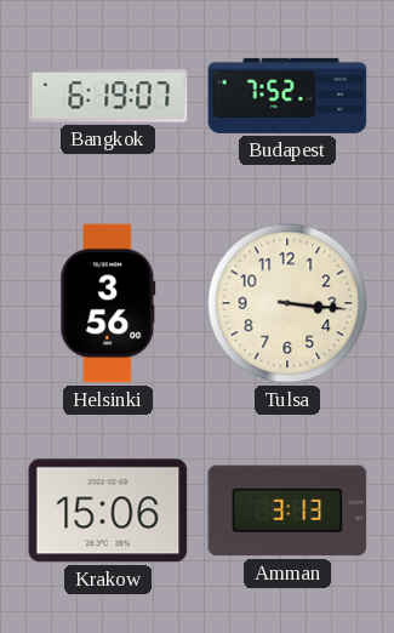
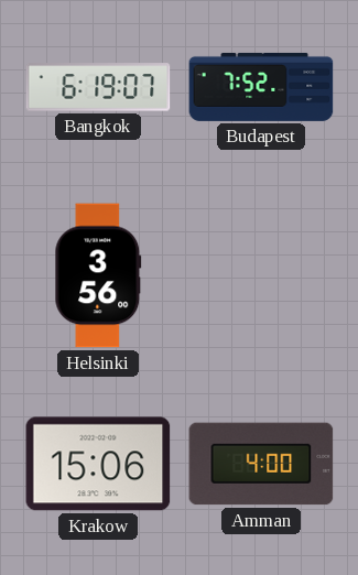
Tulsa: 3:16 -> none (287, 303)
Amman: 3:13 -> 4:00 (261, 464)
